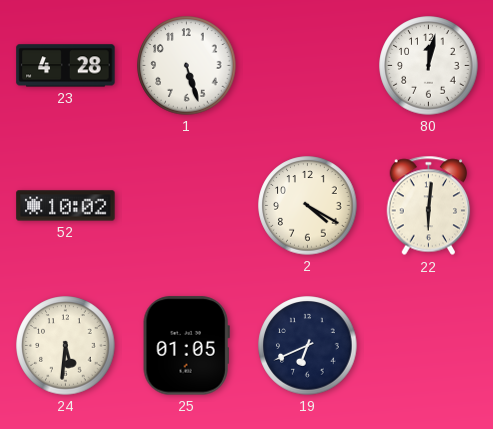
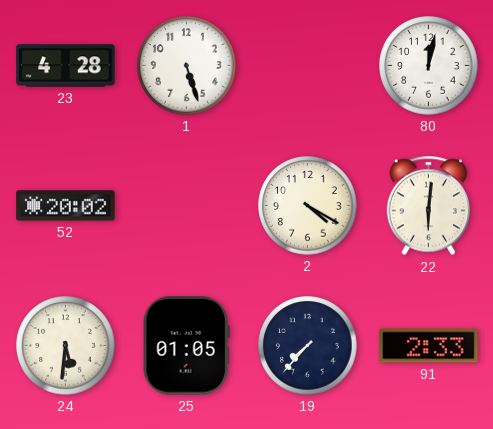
52: 10:02 -> 20:02 (66, 206)
19: 6:41 -> 7:37 (308, 346)
91: none -> 2:33 (429, 346)
